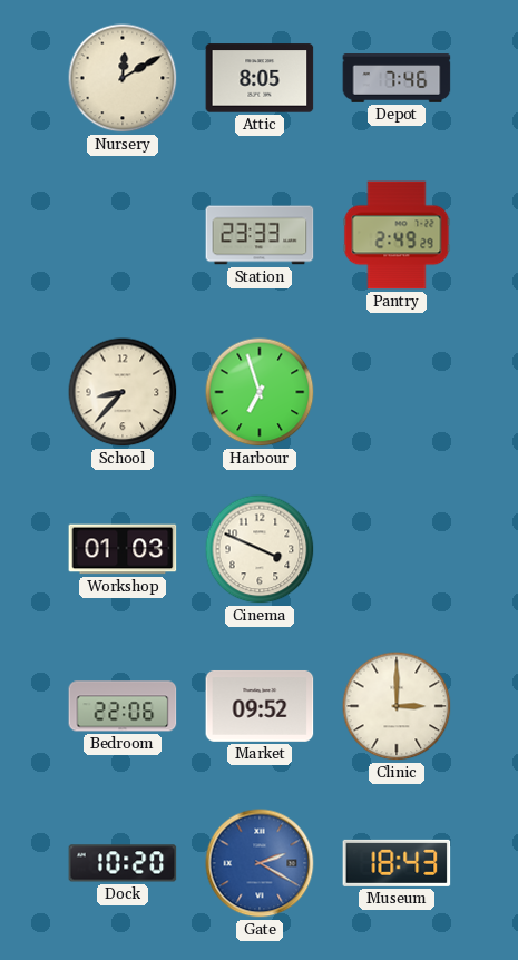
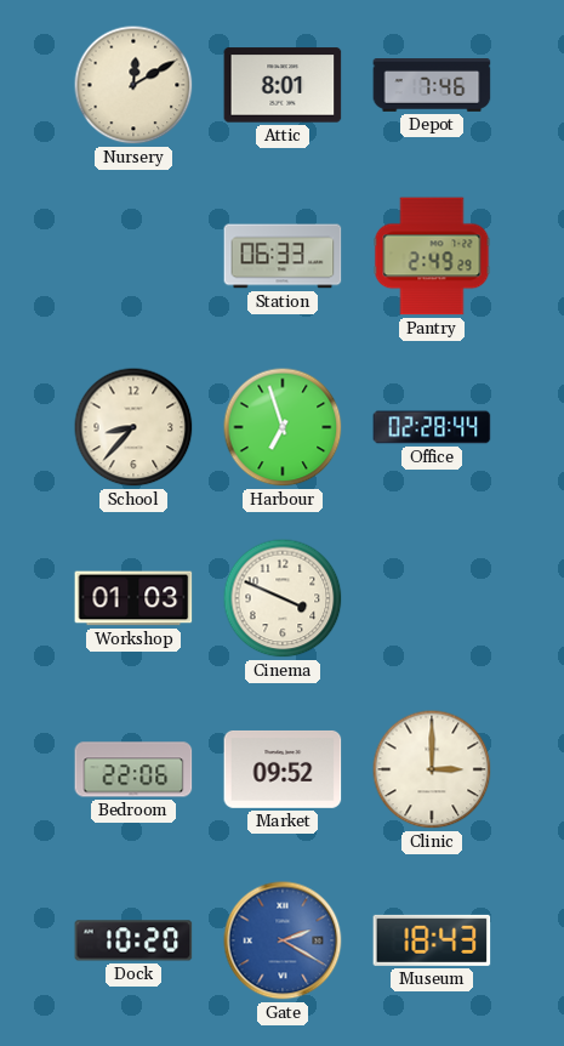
Attic: 8:05 -> 8:01 (283, 85)
Station: 23:33 -> 06:33 (283, 256)
Office: none -> 02:28 (432, 427)
